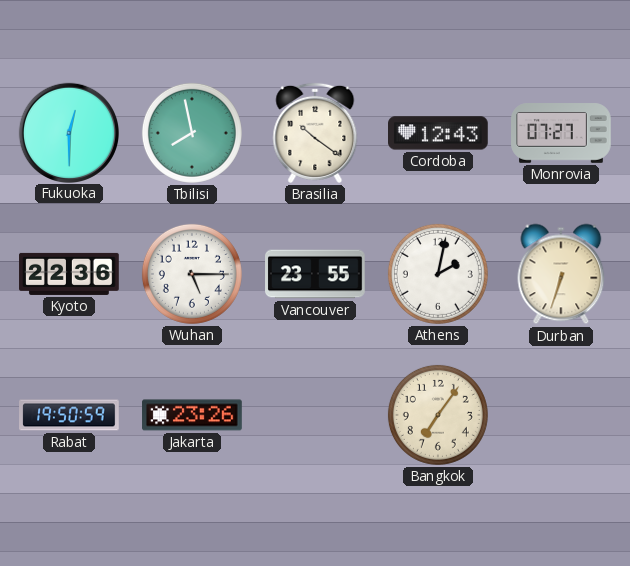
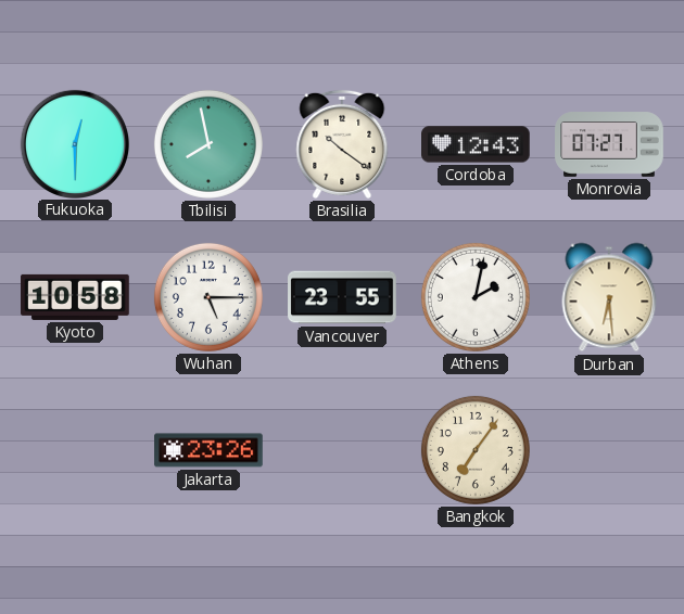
Kyoto: 22:36 -> 10:58 (75, 297)
Durban: 6:33 -> 6:29 (609, 297)
Rabat: 19:50 -> none (69, 415)
